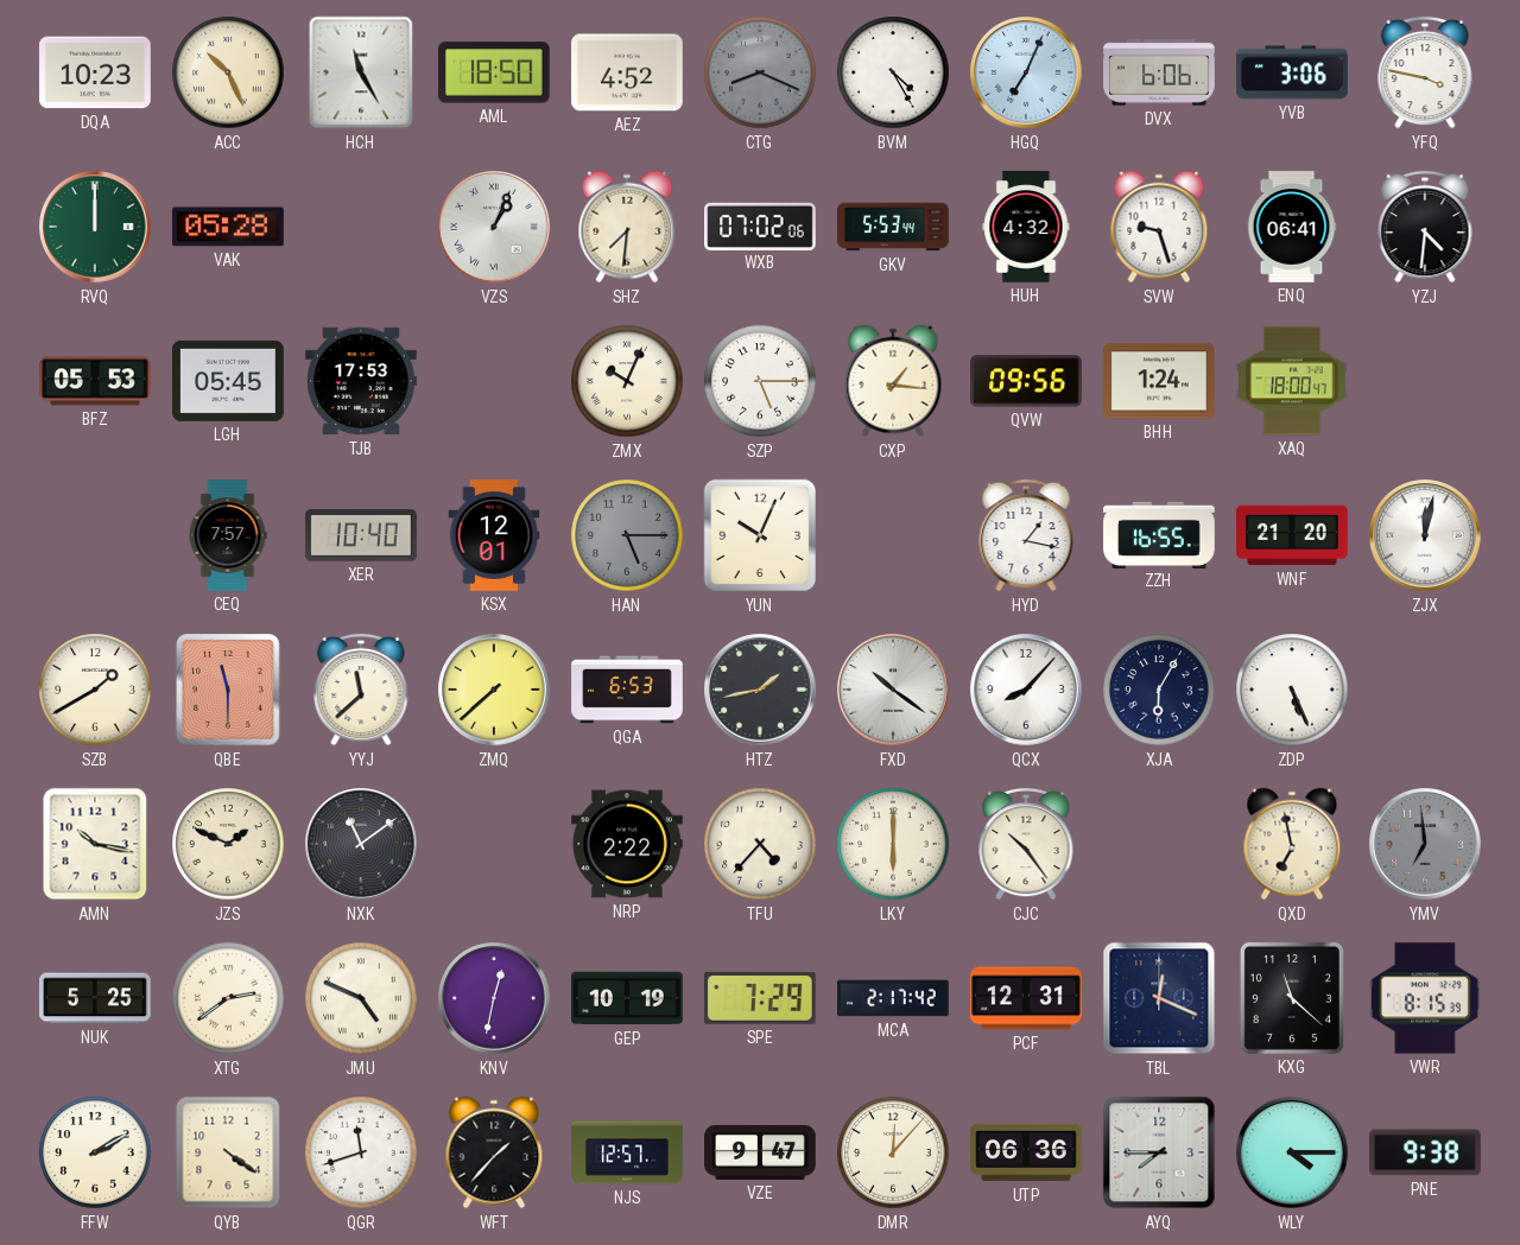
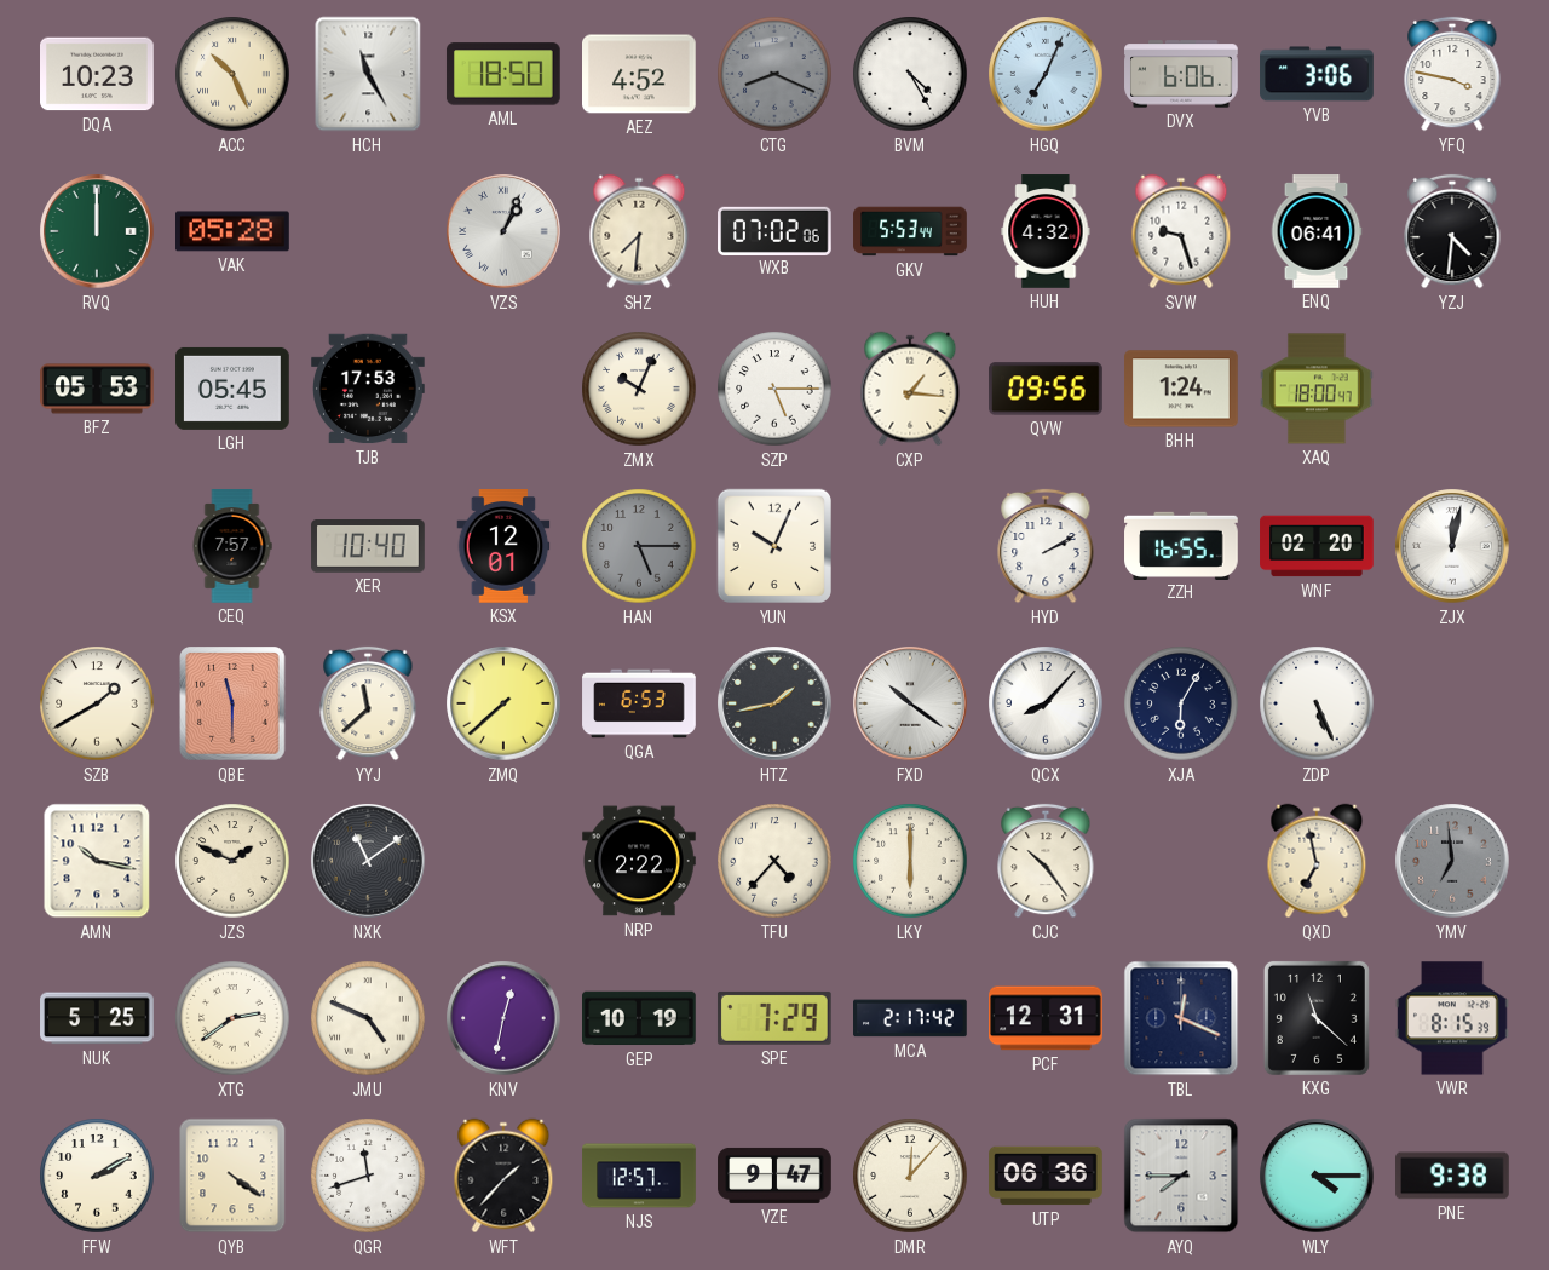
HYD: 1:17 -> 2:10 (1046, 546)
WNF: 21:20 -> 02:20 (1317, 546)
